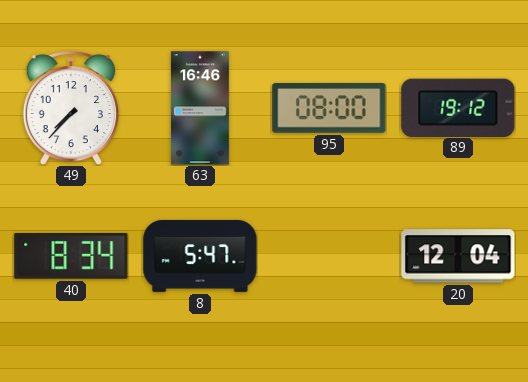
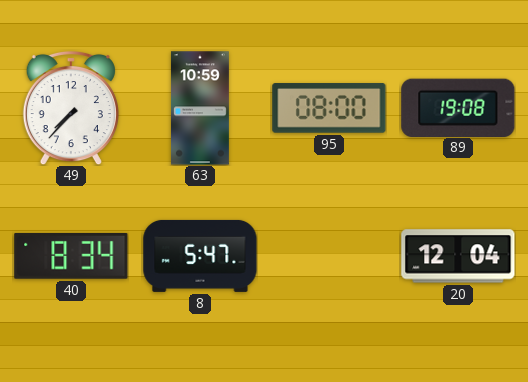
63: 16:46 -> 10:59 (200, 108)
89: 19:12 -> 19:08 (458, 107)
